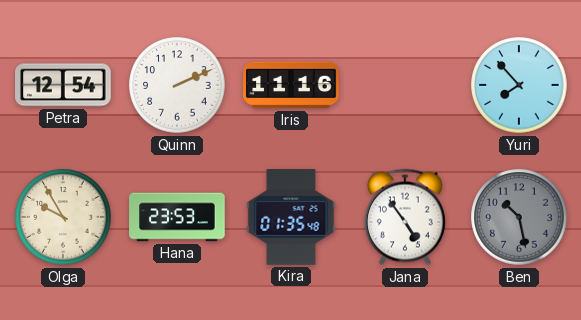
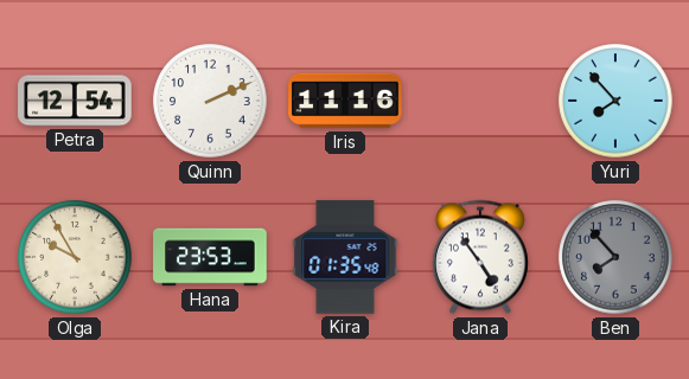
Ben: 10:28 -> 7:53 (615, 257)
